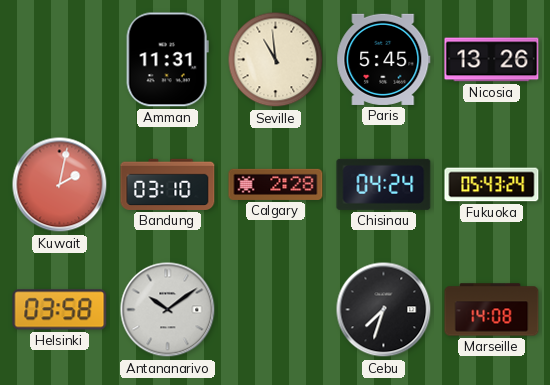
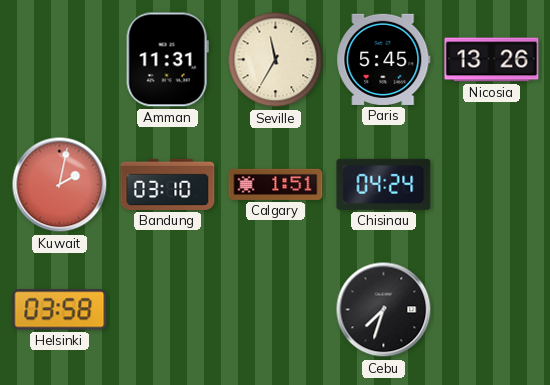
Seville: 10:59 -> 11:35 (276, 60)
Calgary: 2:28 -> 1:51 (276, 184)
Fukuoka: 05:43 -> none (492, 185)
Antananarivo: 10:09 -> none (168, 310)
Marseille: 14:08 -> none (492, 310)
